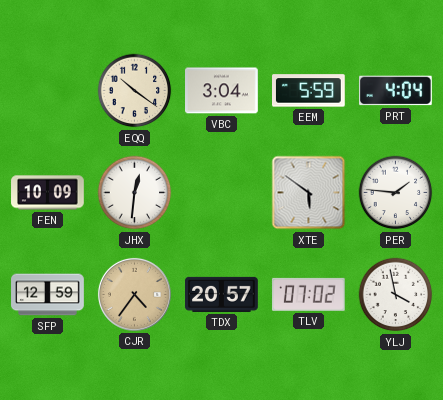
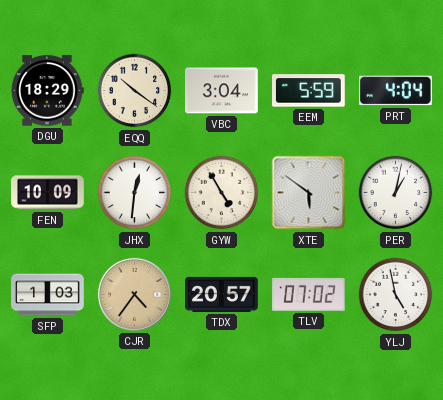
DGU: none -> 18:29 (47, 91)
GYW: none -> 4:55 (222, 193)
PER: 1:46 -> 1:02 (396, 193)
SFP: 12:59 -> 1:03 (48, 295)
YLJ: 3:58 -> 4:58 (396, 295)
